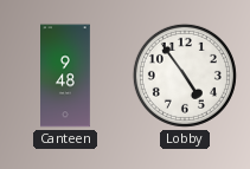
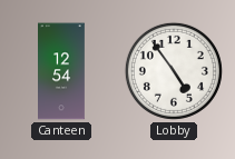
Canteen: 9:48 -> 12:54 (62, 71)
